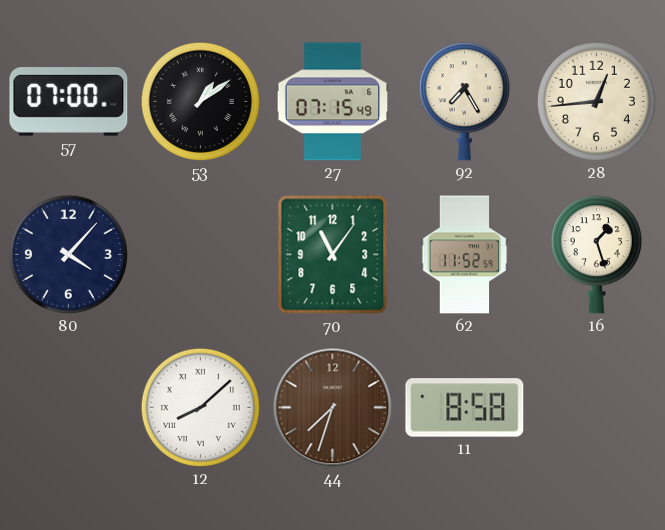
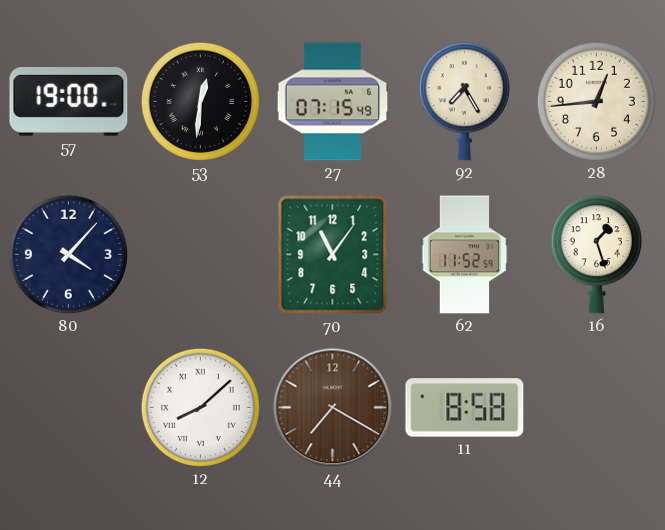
57: 07:00 -> 19:00 (69, 102)
53: 1:09 -> 12:31 (200, 101)
44: 7:33 -> 7:20 (333, 408)
